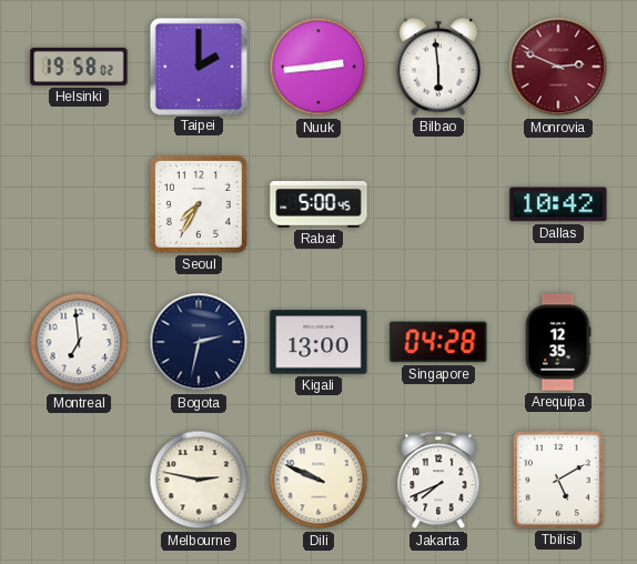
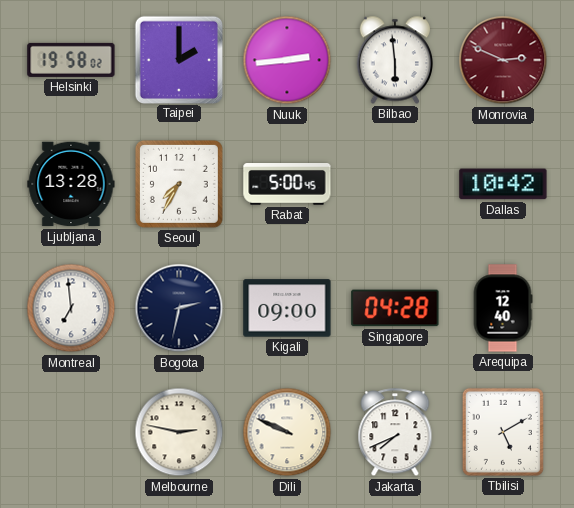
Ljubljana: none -> 13:28 (71, 184)
Kigali: 13:00 -> 09:00 (287, 308)
Arequipa: 12:35 -> 12:40 (503, 308)
